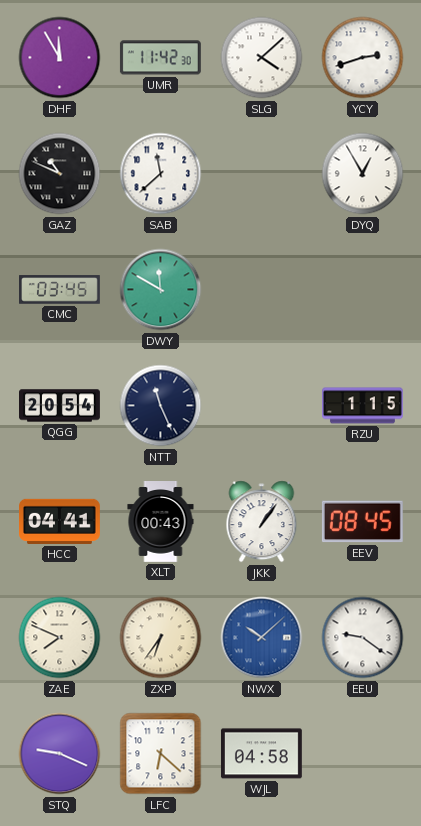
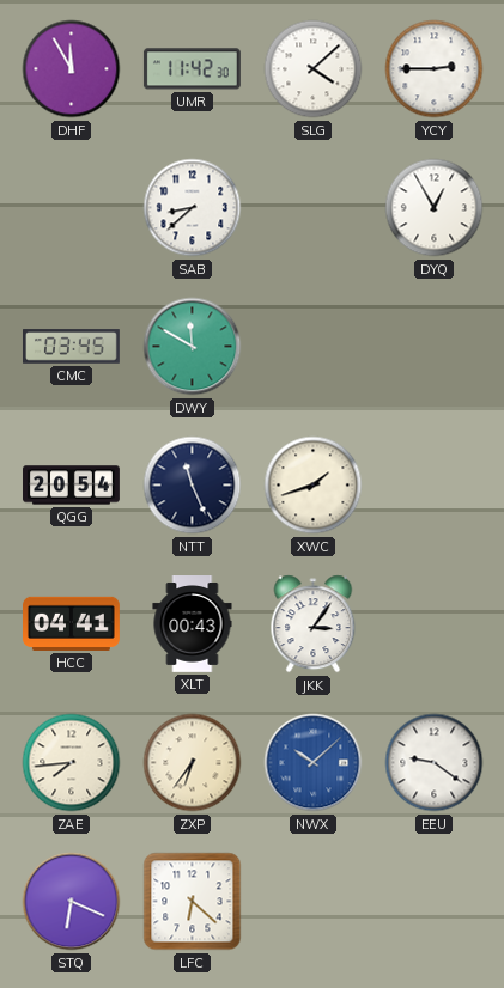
YCY: 2:42 -> 2:45 (435, 69)
GAZ: 10:49 -> none (60, 174)
SAB: 11:38 -> 8:38 (193, 208)
XWC: none -> 1:42 (314, 486)
RZU: 1:15 -> none (363, 406)
JKK: 1:06 -> 3:06 (314, 624)
EEV: 08:45 -> none (362, 522)
ZAE: 7:49 -> 7:44 (72, 763)
STQ: 9:19 -> 6:19 (72, 902)
WJL: 04:58 -> none (261, 754)
